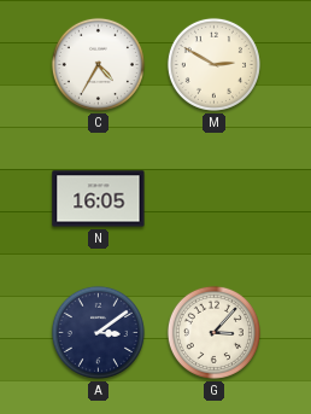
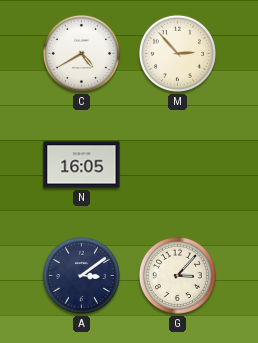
C: 4:35 -> 4:40 (81, 53)
M: 2:50 -> 2:53 (177, 53)
